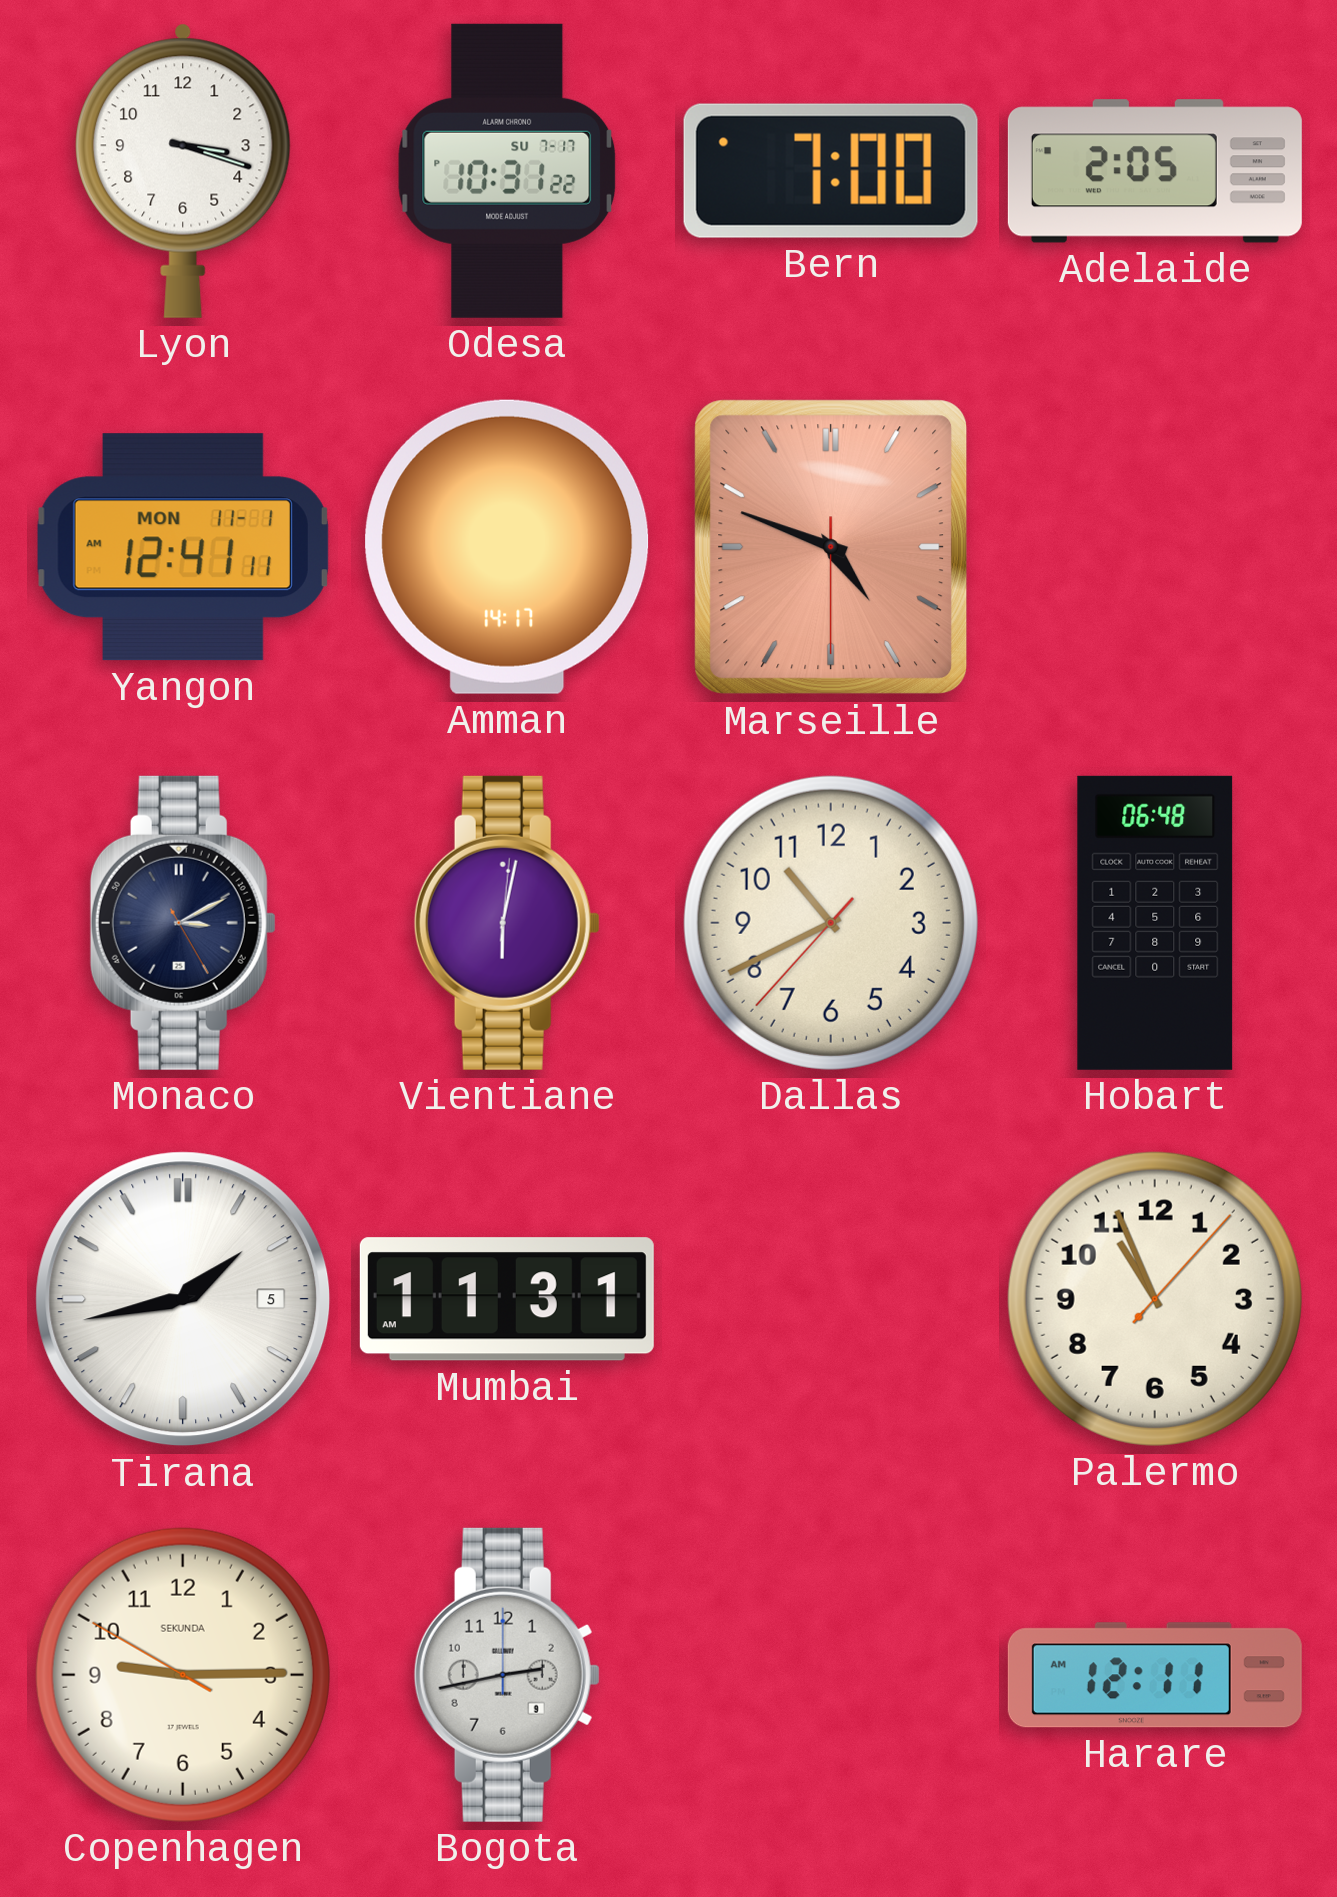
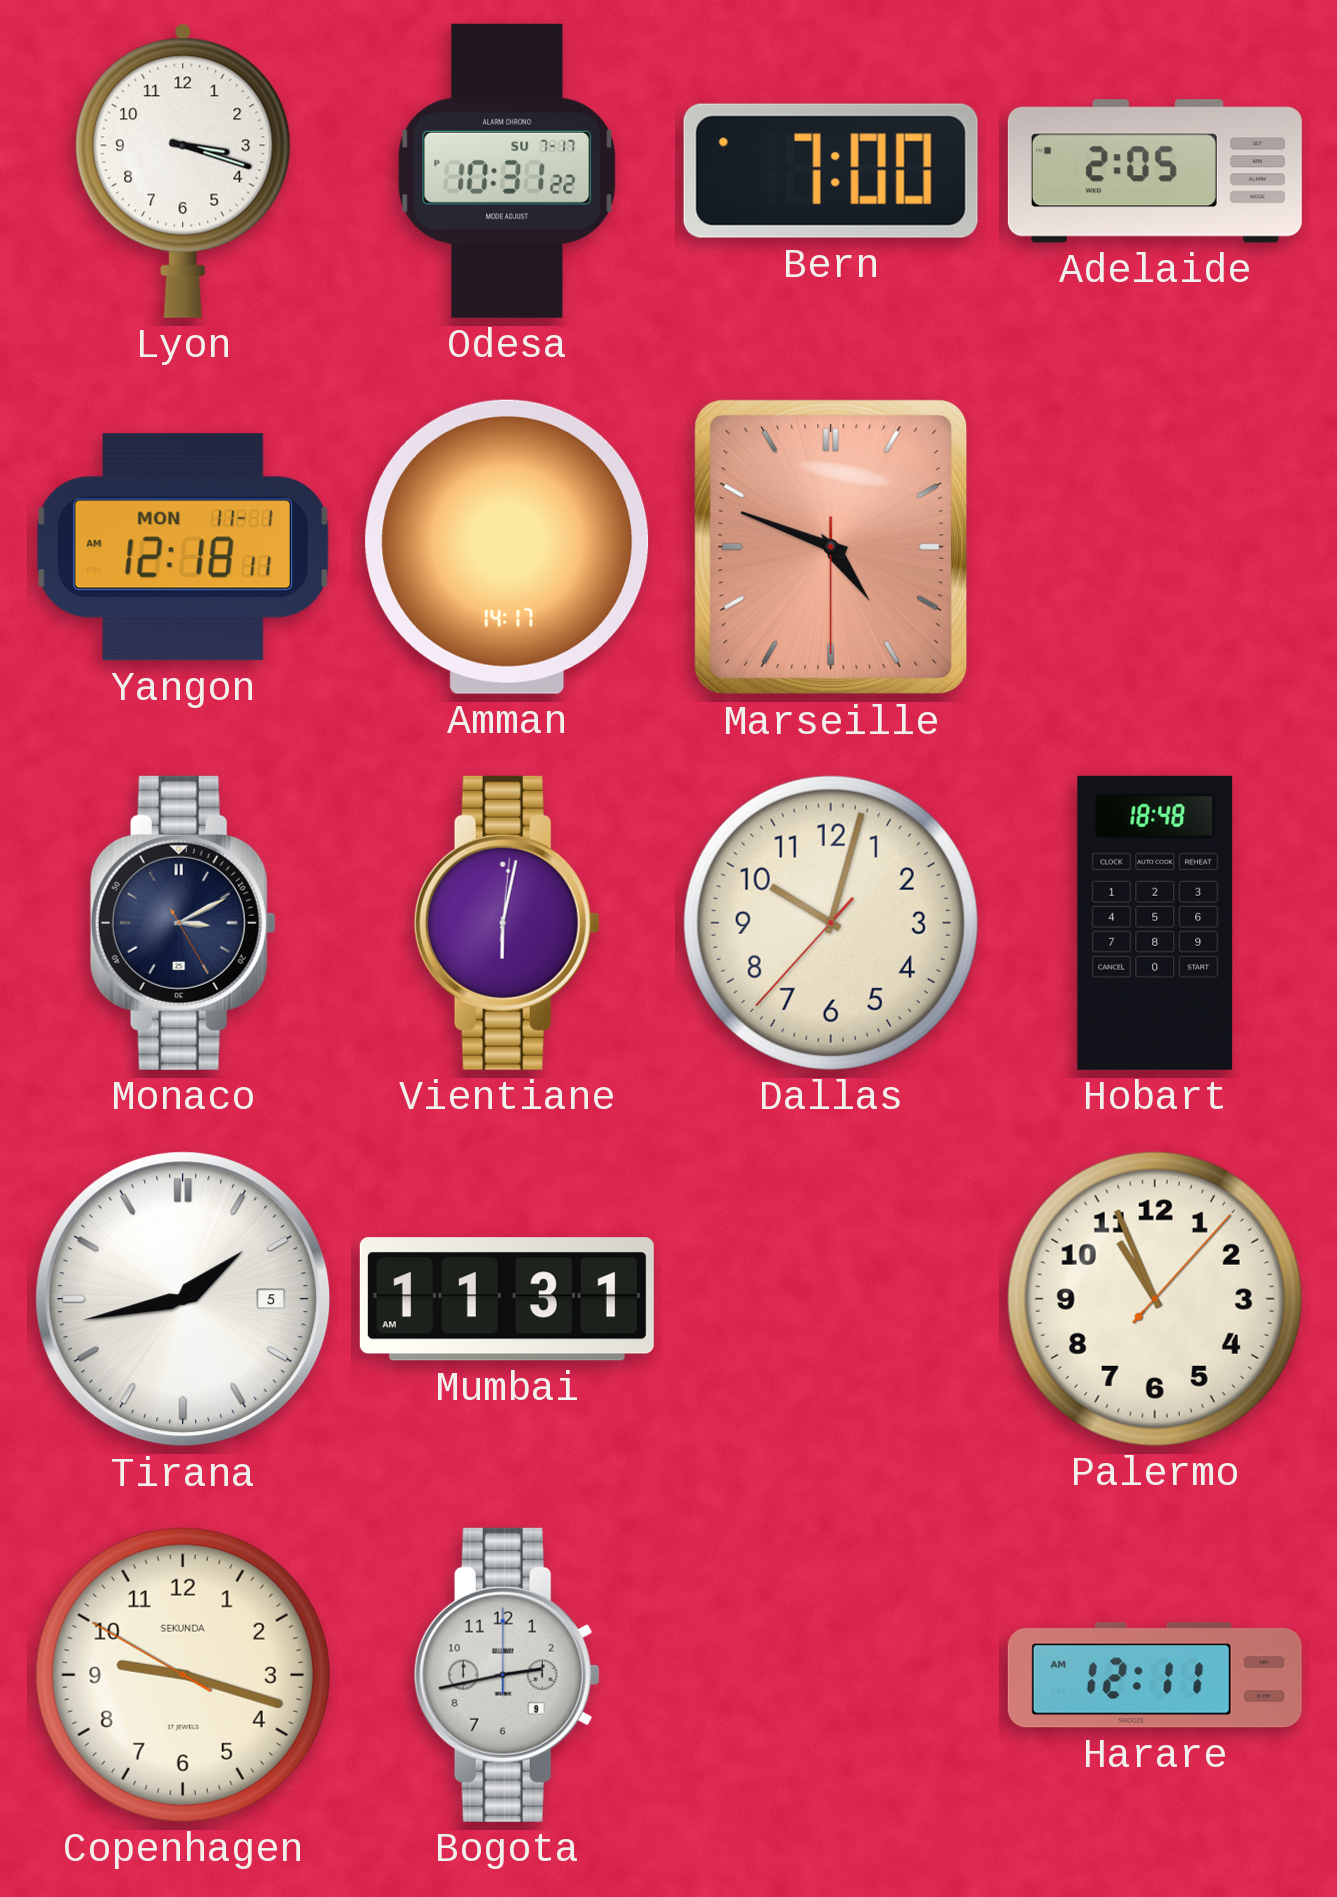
Yangon: 12:41 -> 12:18 (183, 547)
Dallas: 10:40 -> 10:02 (831, 923)
Hobart: 06:48 -> 18:48 (1155, 923)
Copenhagen: 9:14 -> 9:17 (183, 1675)
